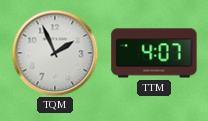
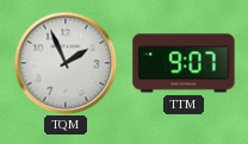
TTM: 4:07 -> 9:07 (184, 63)
